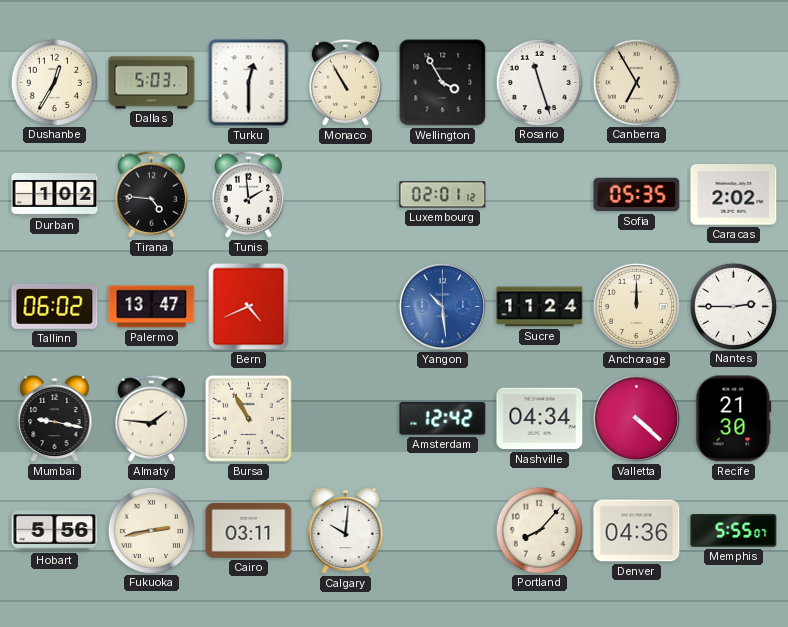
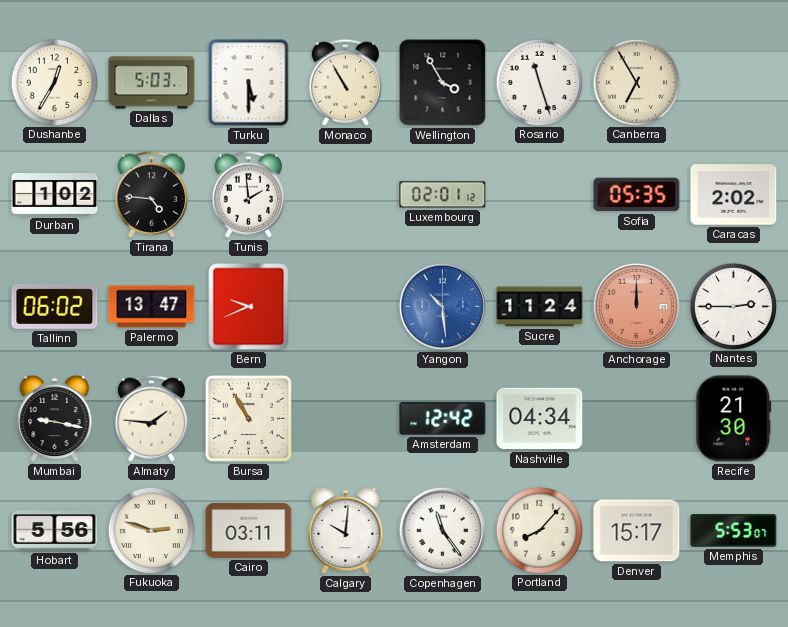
Turku: 12:30 -> 5:30 (249, 83)
Bern: 4:41 -> 9:41 (249, 307)
Anchorage dial: cream -> salmon (636, 306)
Valletta: 4:22 -> none (636, 418)
Fukuoka: 2:43 -> 2:48 (151, 530)
Copenhagen: none -> 11:24 (442, 530)
Denver: 04:36 -> 15:17 (637, 531)
Memphis: 5:55 -> 5:53 (734, 531)
